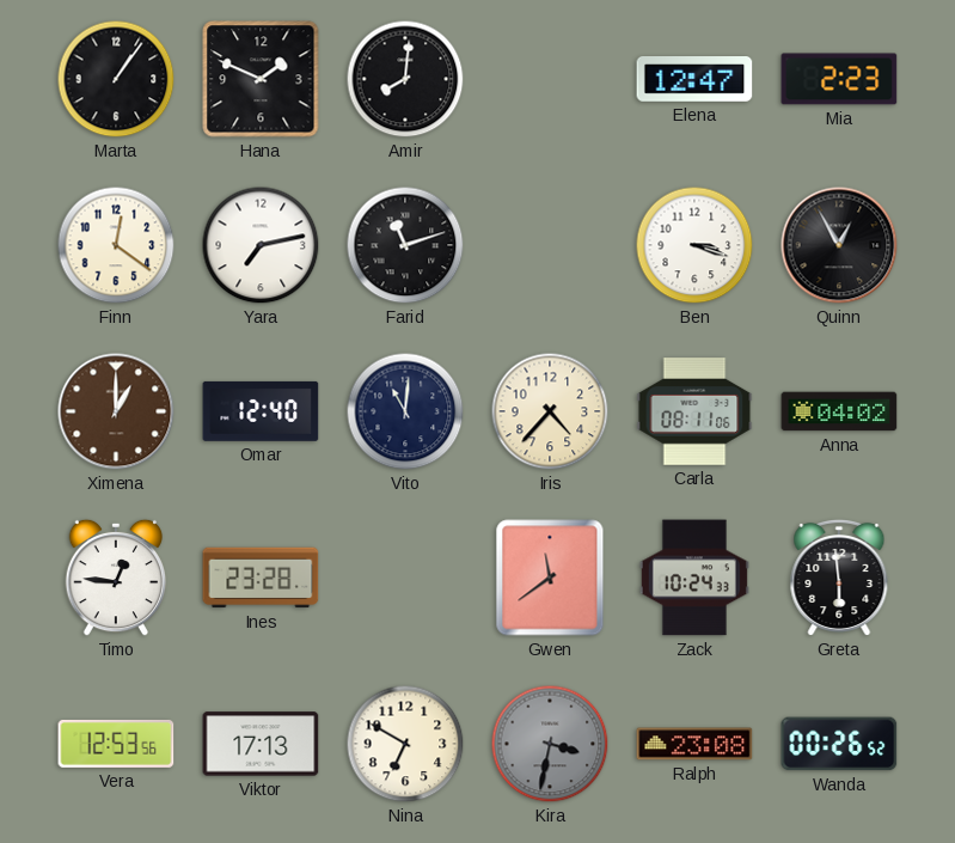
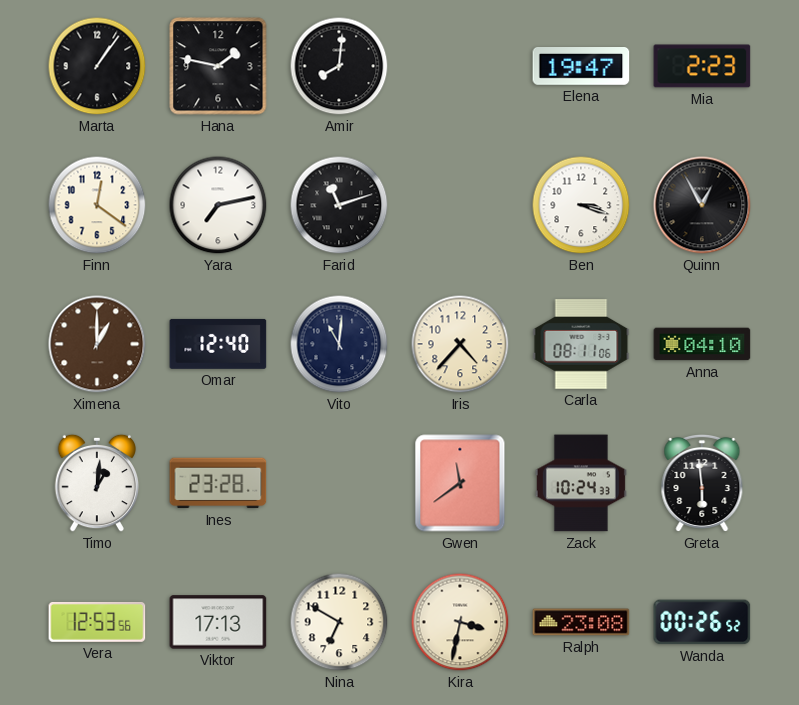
Hana: 1:49 -> 1:47 (218, 66)
Elena: 12:47 -> 19:47 (581, 67)
Anna: 04:02 -> 04:10 (702, 344)
Timo: 12:46 -> 1:01 (97, 483)
Kira dial: grey -> cream (460, 622)
